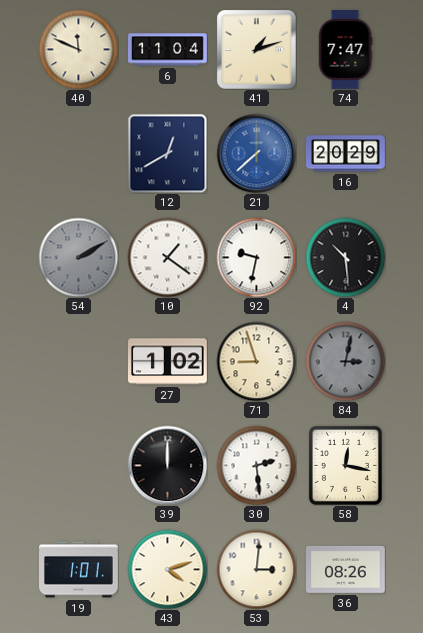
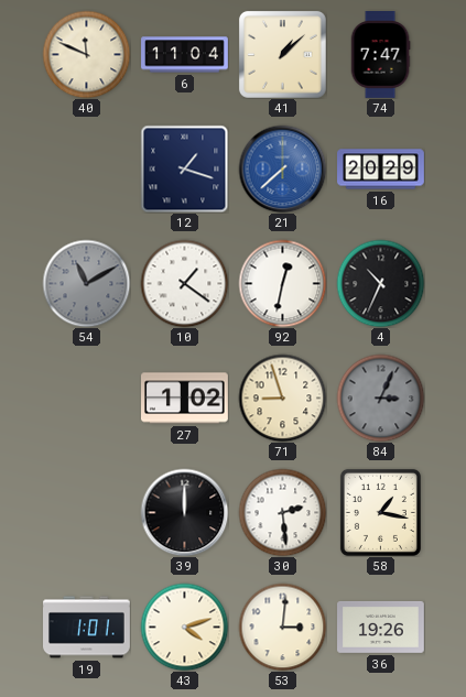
41: 1:12 -> 1:08 (282, 54)
12: 12:40 -> 1:18 (184, 168)
54: 2:10 -> 11:10 (86, 283)
92: 9:32 -> 12:32 (282, 283)
4: 10:29 -> 10:34 (380, 283)
84: 3:02 -> 3:04 (380, 397)
58: 12:17 -> 1:17 (380, 512)
36: 08:26 -> 19:26 (381, 627)
